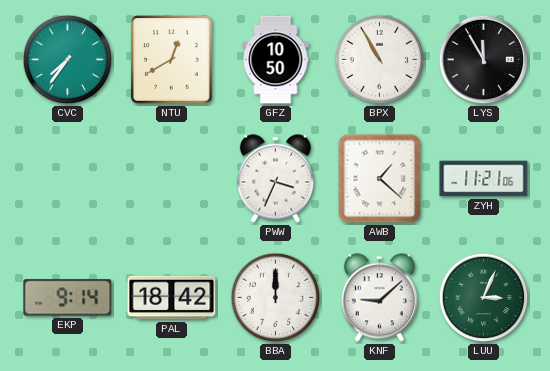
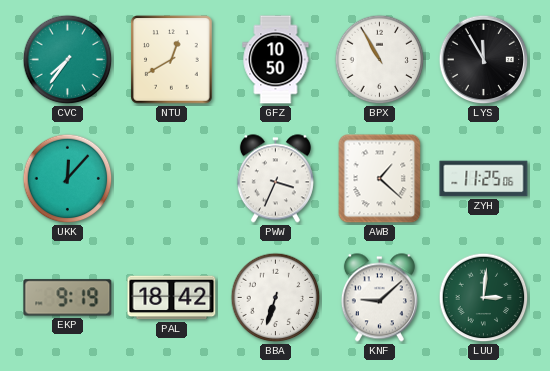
UKK: none -> 12:07 (68, 179)
ZYH: 11:21 -> 11:25 (484, 179)
EKP: 9:14 -> 9:19 (68, 298)
BBA: 12:00 -> 6:33 (276, 298)
LUU: 3:04 -> 3:01 (484, 298)
